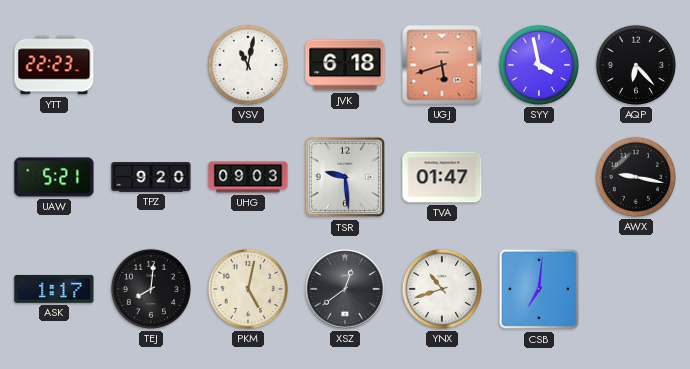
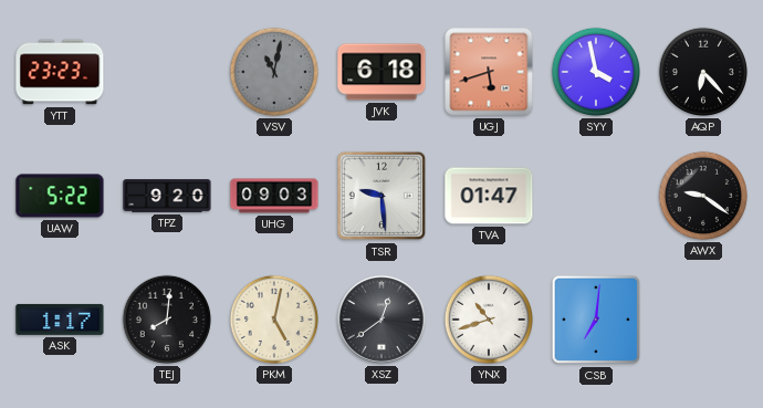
YTT: 22:23 -> 23:23 (60, 72)
VSV dial: white -> grey (274, 72)
UAW: 5:21 -> 5:22 (60, 196)
AWX: 9:17 -> 9:21 (703, 196)
